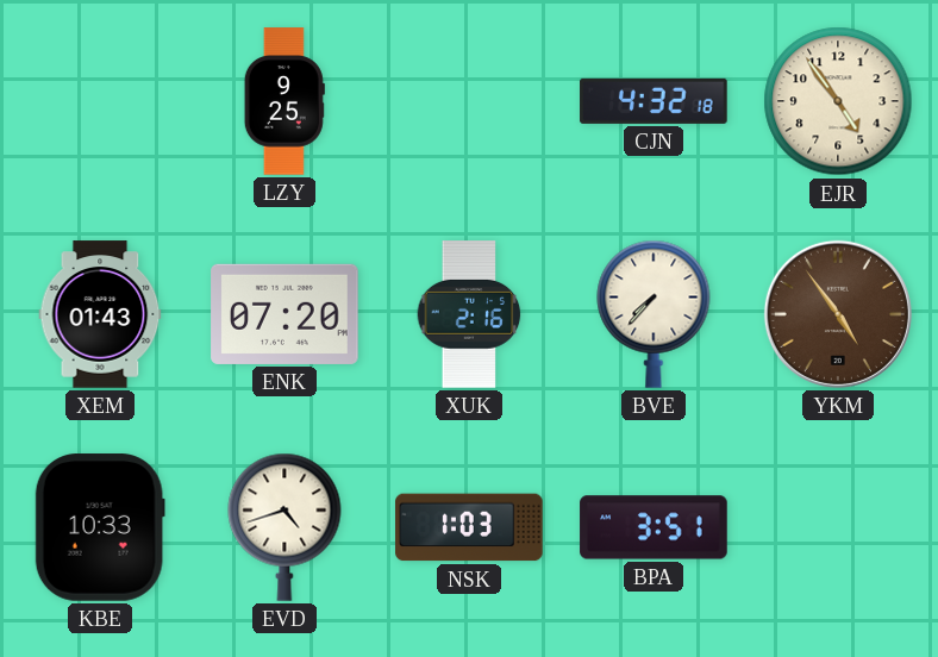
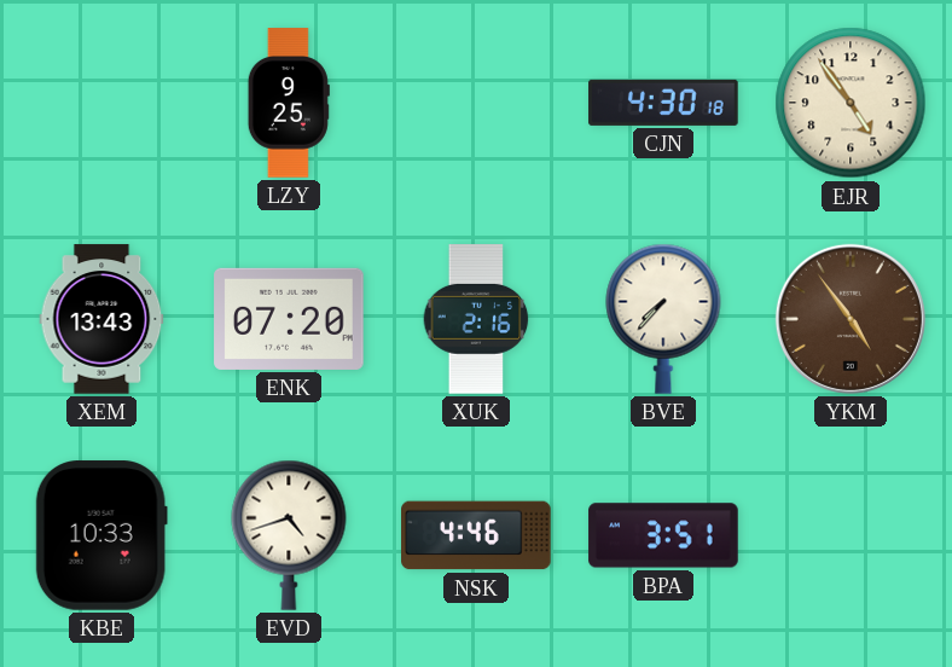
CJN: 4:32 -> 4:30 (663, 103)
XEM: 01:43 -> 13:43 (101, 319)
NSK: 1:03 -> 4:46 (476, 535)
